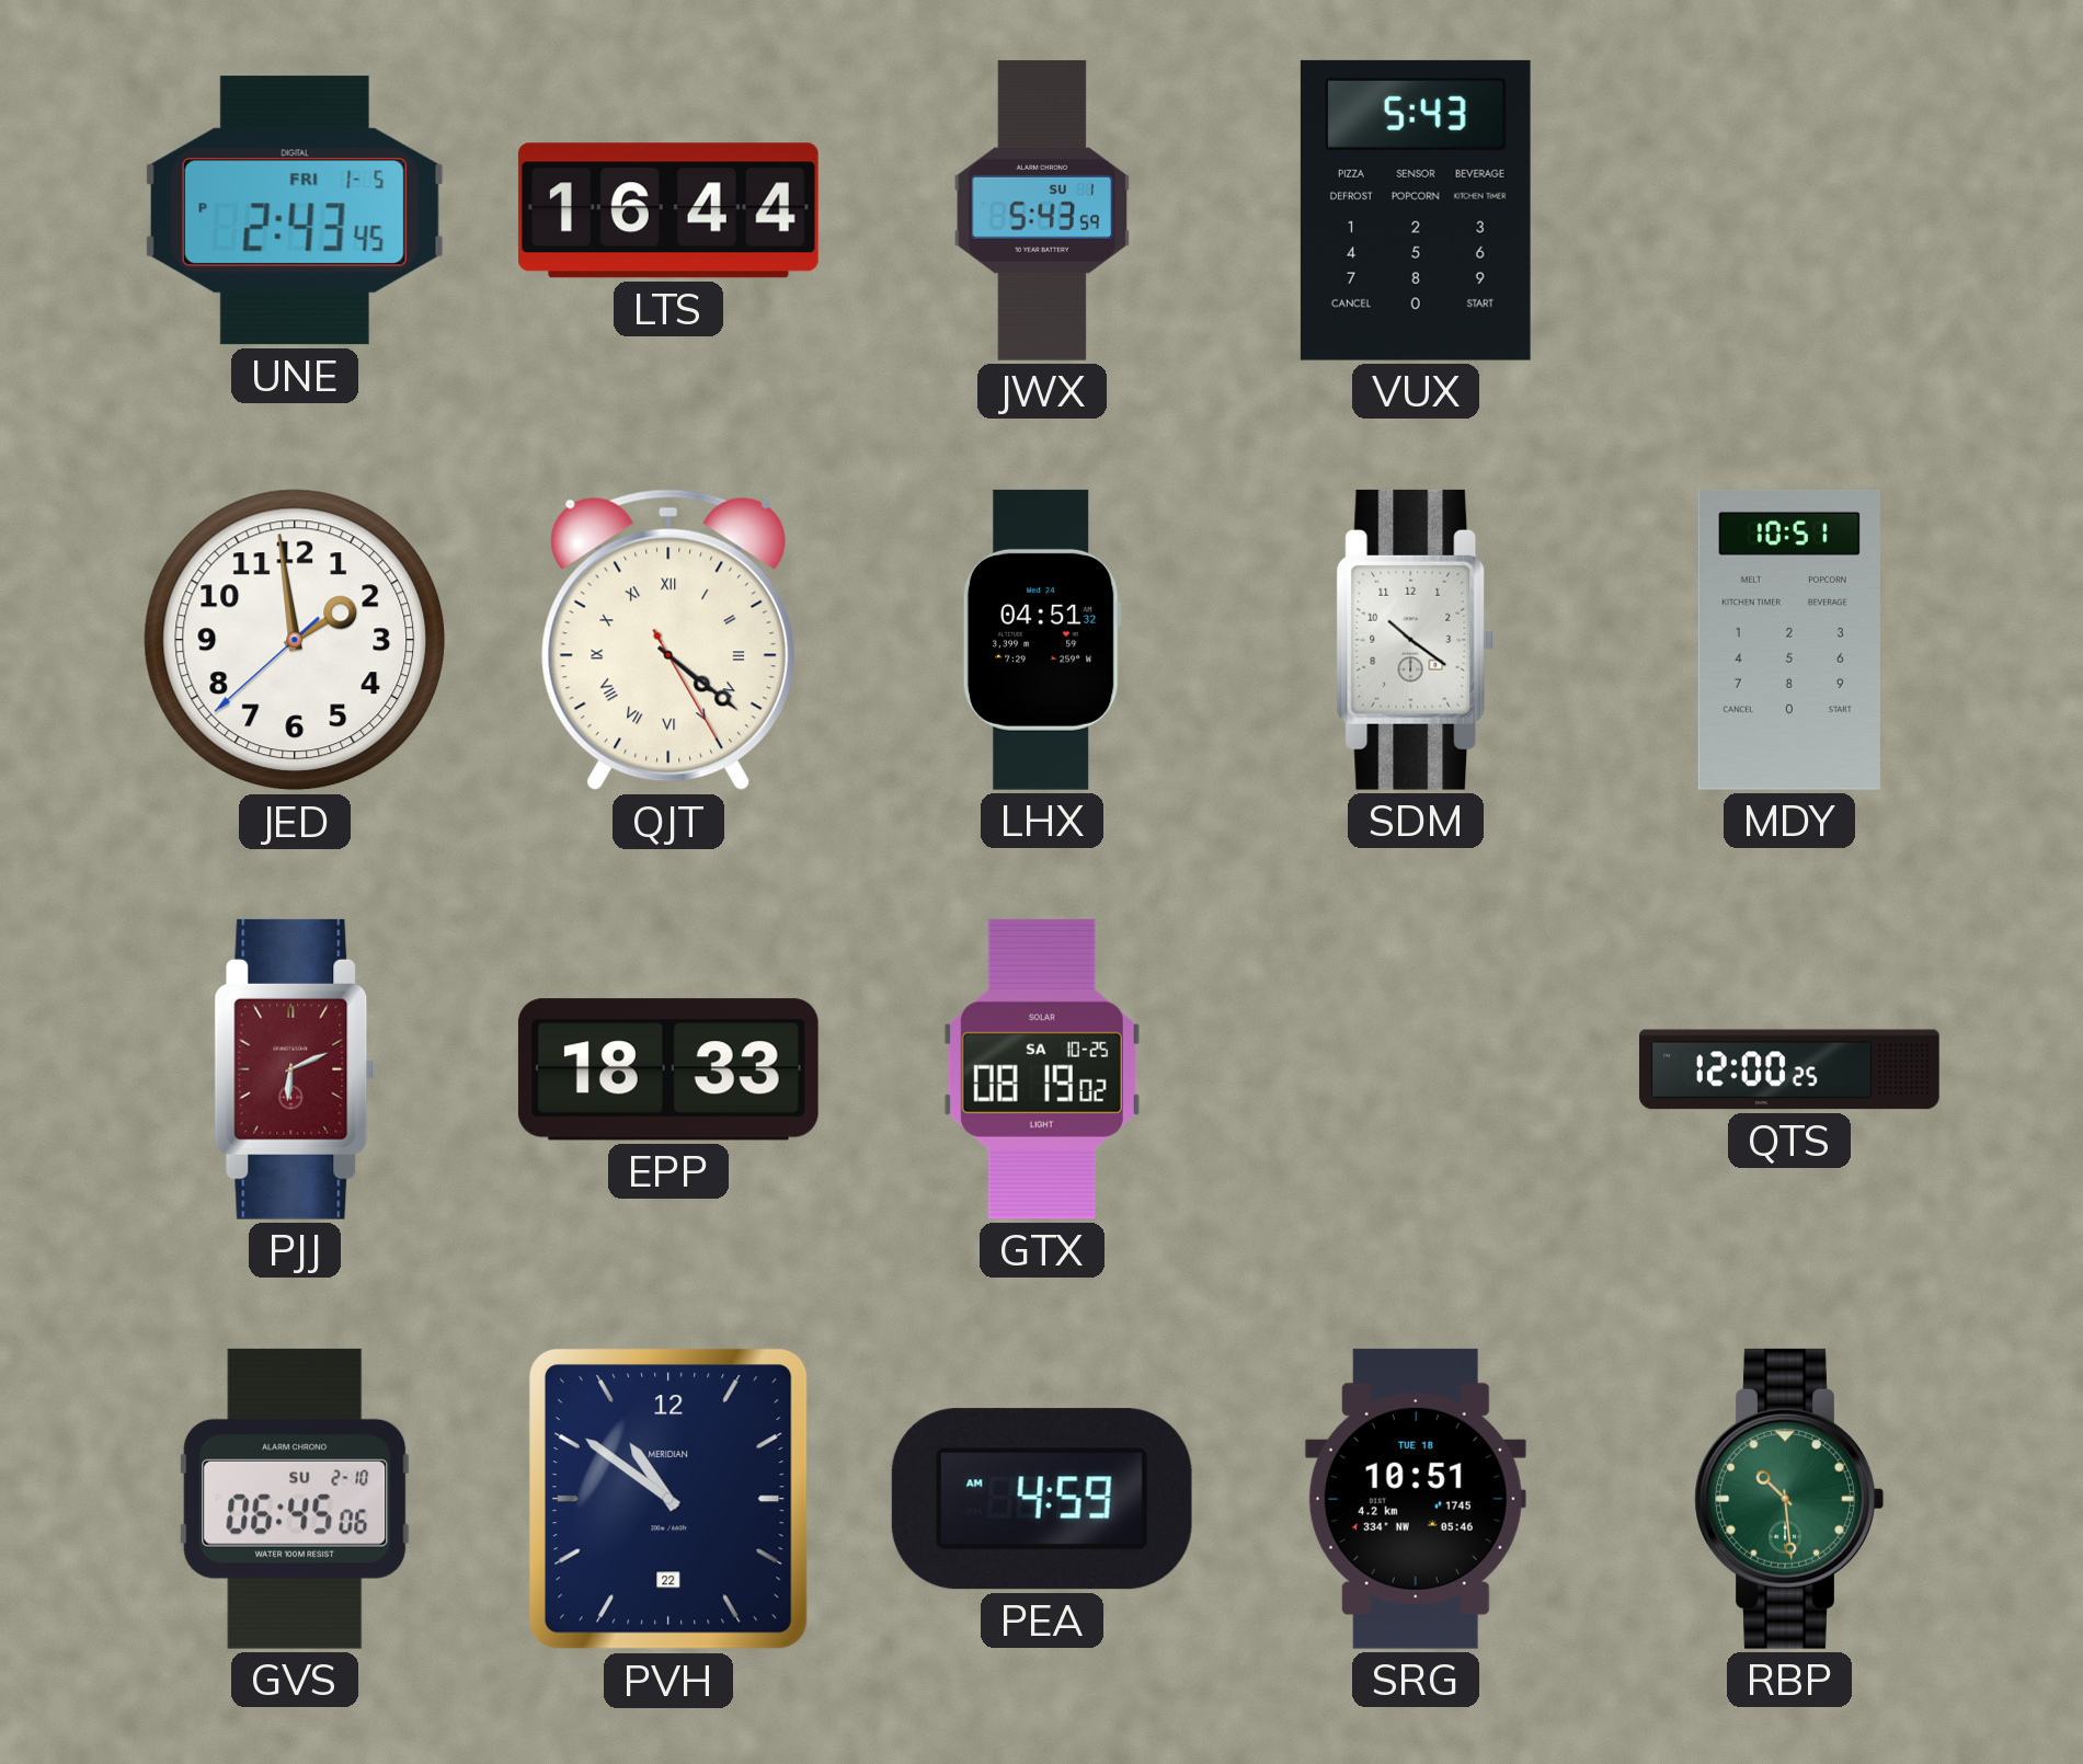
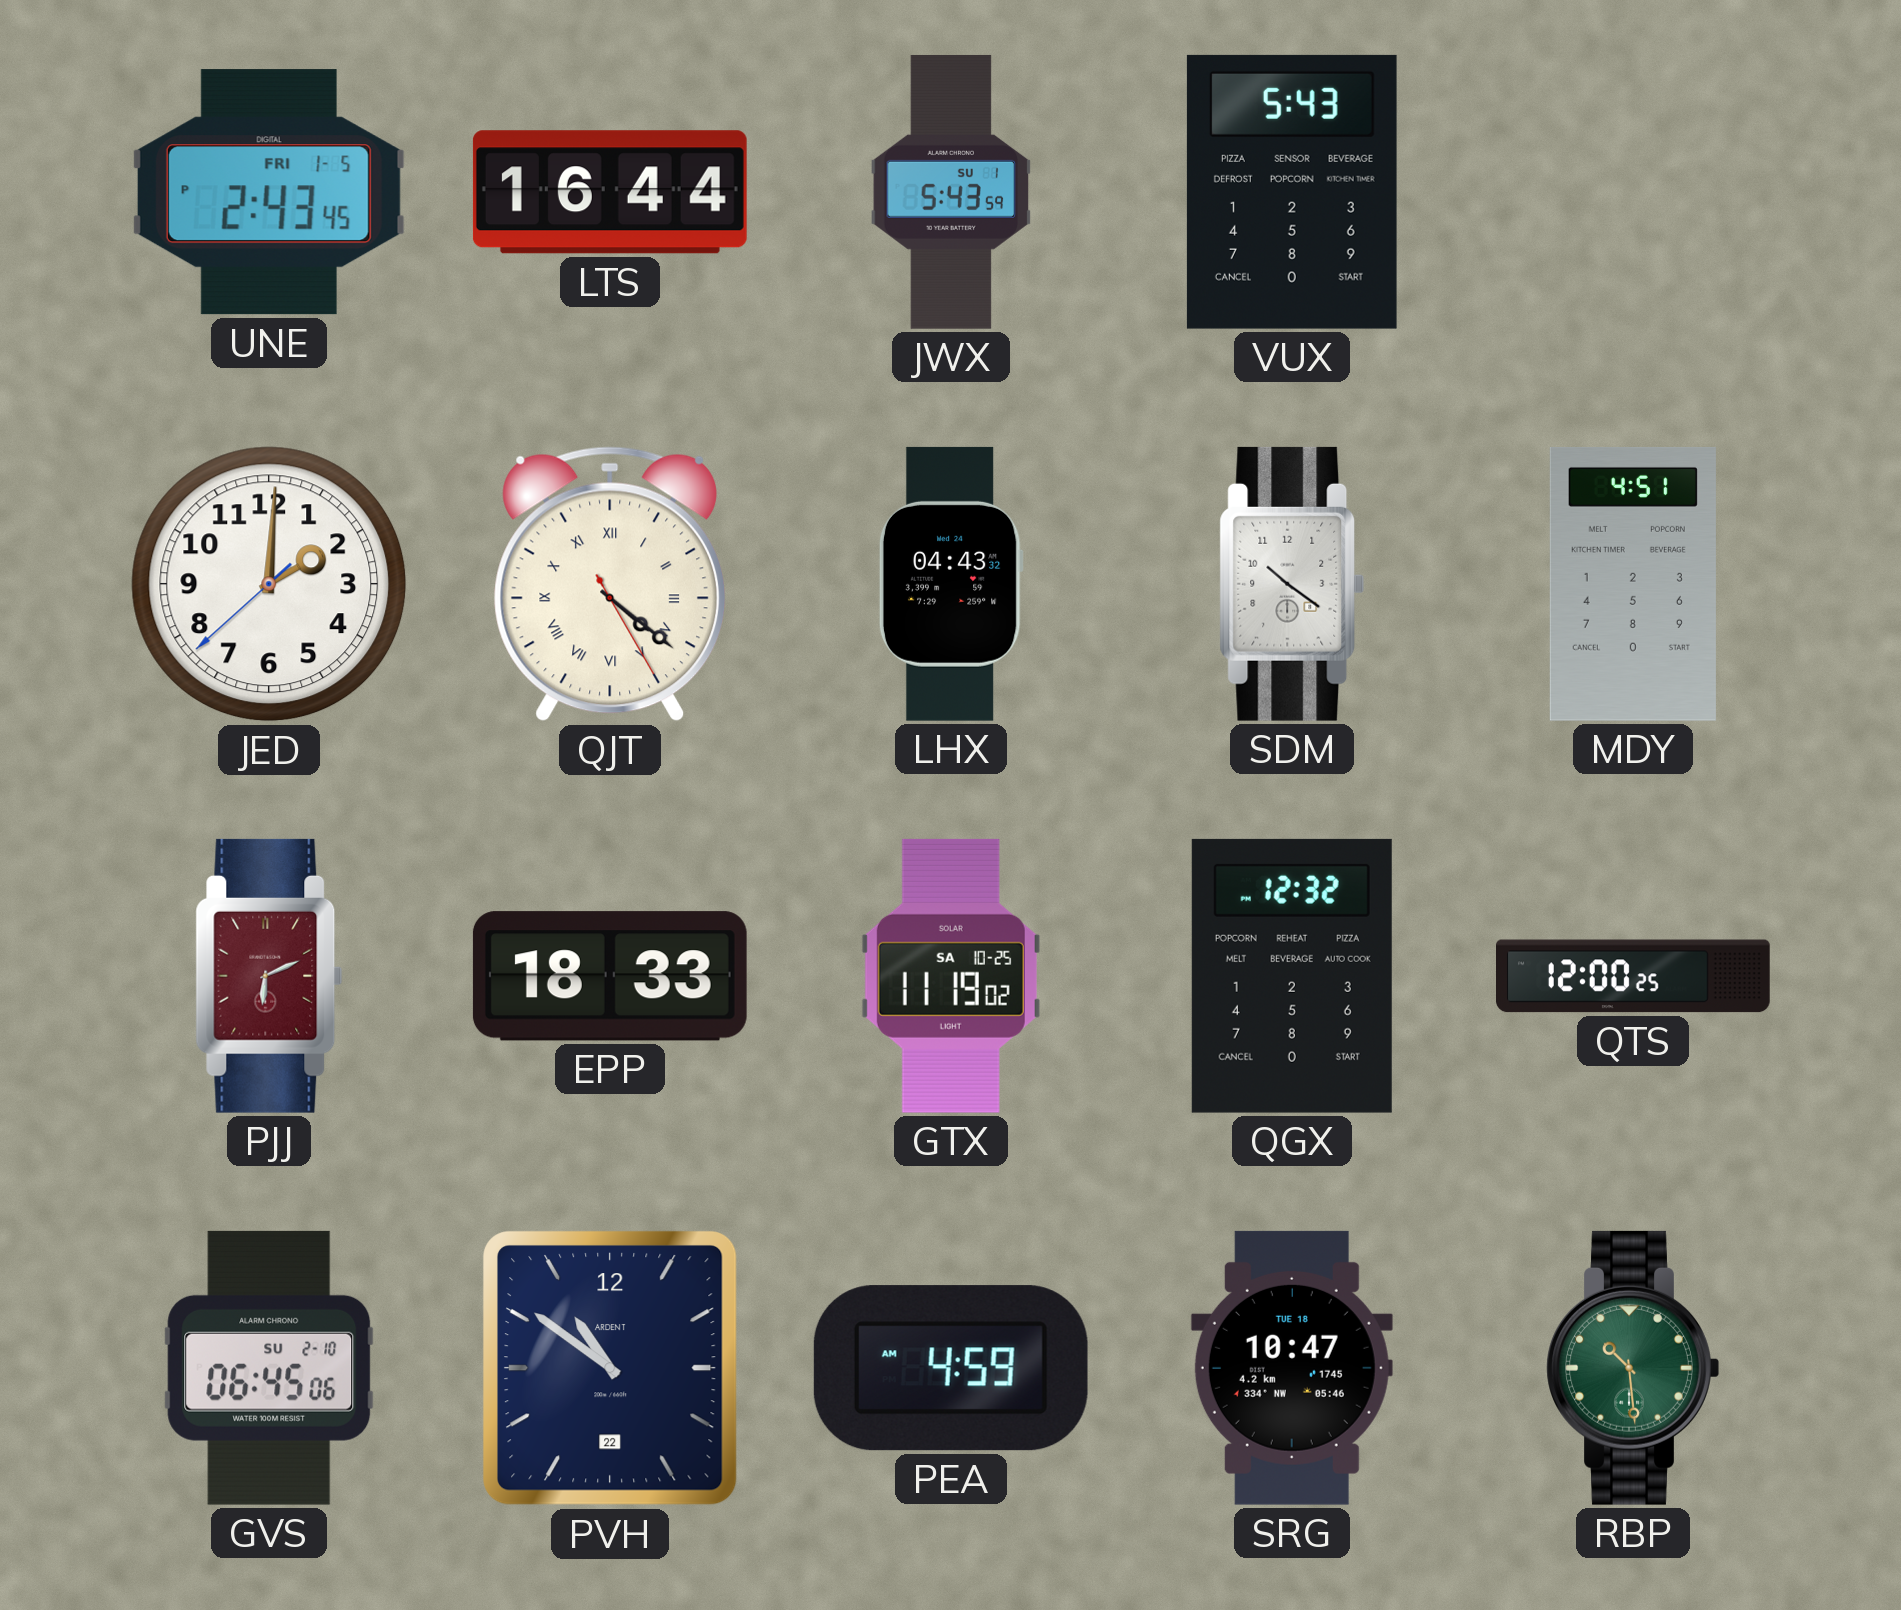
JED: 1:58 -> 2:00 (269, 584)
LHX: 04:51 -> 04:43 (951, 584)
MDY: 10:51 -> 4:51 (1633, 584)
GTX: 08:19 -> 11:19 (951, 976)
QGX: none -> 12:32 (1292, 976)
PVH brand: MERIDIAN -> ARDENT (611, 1368)
SRG: 10:51 -> 10:47 (1292, 1368)
